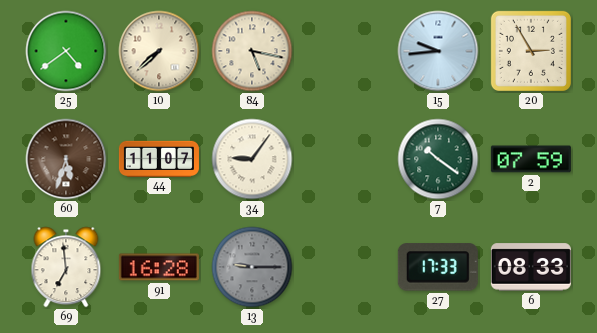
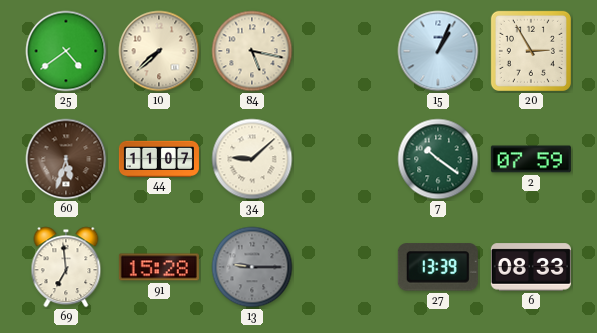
15: 9:44 -> 1:04 (438, 51)
34: 9:06 -> 9:08 (252, 159)
91: 16:28 -> 15:28 (159, 267)
27: 17:33 -> 13:39 (438, 267)
